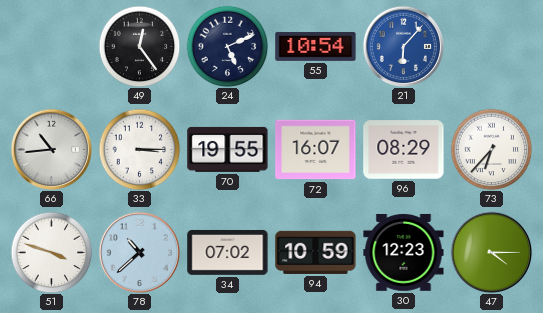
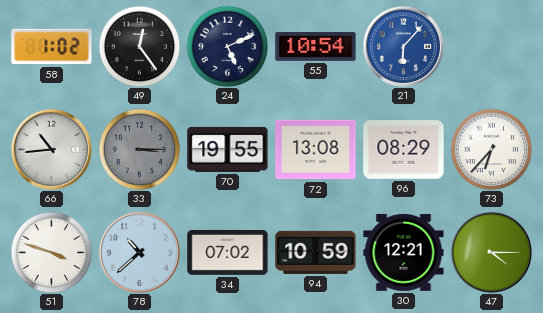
58: none -> 1:02 (52, 47)
33 dial: white -> grey (139, 149)
72: 16:07 -> 13:08 (316, 150)
30: 12:23 -> 12:21 (404, 252)
